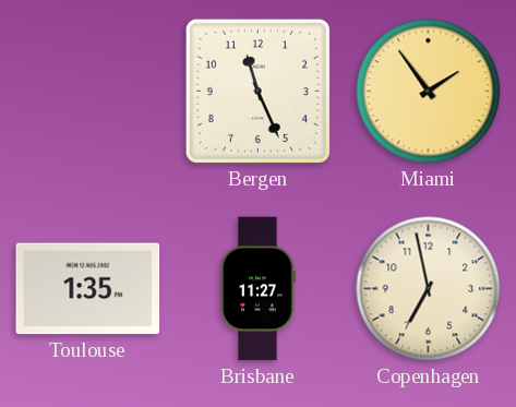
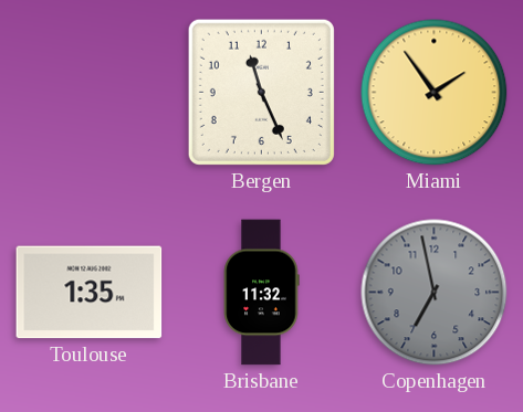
Brisbane: 11:27 -> 11:32 (261, 293)
Copenhagen dial: cream -> grey (435, 293)
